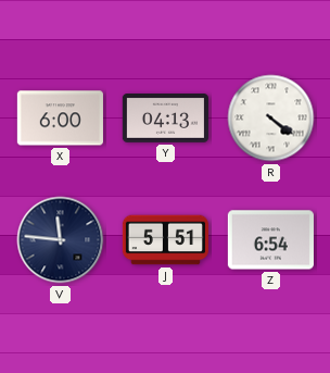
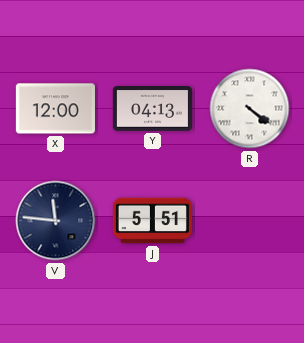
X: 6:00 -> 12:00 (55, 109)
Z: 6:54 -> none (270, 240)
